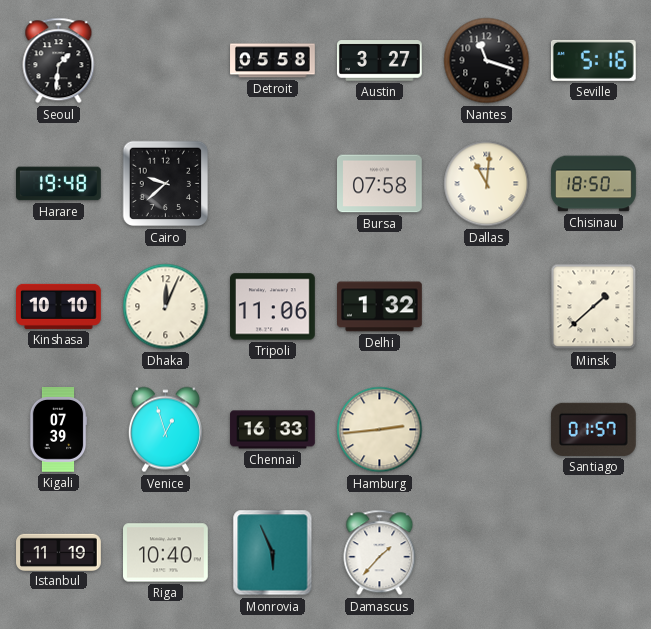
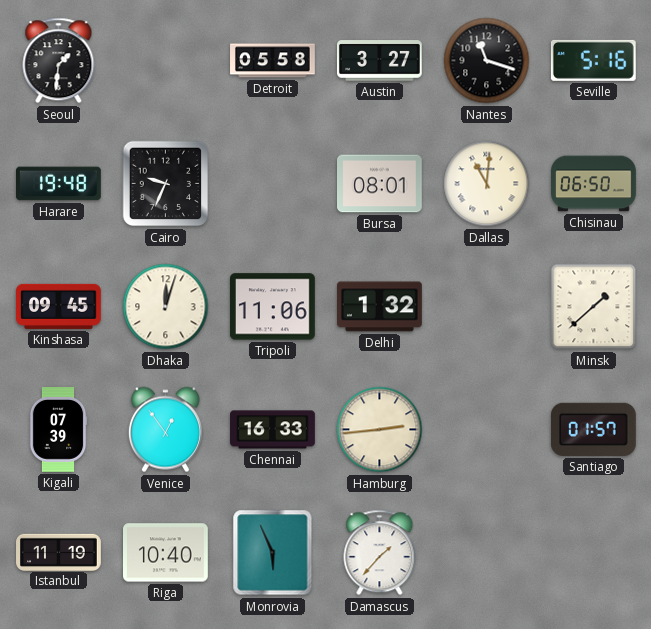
Cairo: 9:38 -> 9:34 (166, 184)
Bursa: 07:58 -> 08:01 (380, 184)
Chisinau: 18:50 -> 06:50 (594, 184)
Kinshasa: 10:10 -> 09:45 (59, 306)
Dhaka: 12:04 -> 12:03 (166, 307)
Venice: 12:57 -> 12:54 (165, 430)
